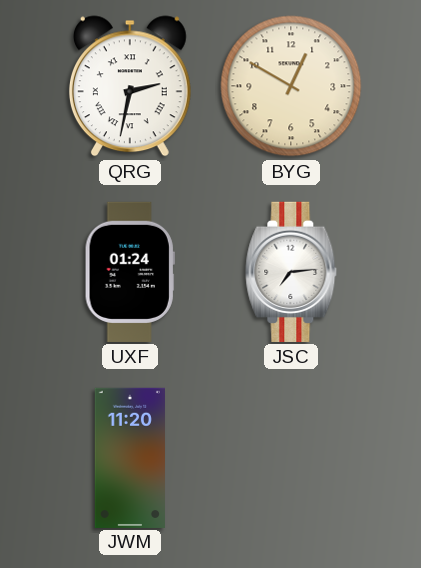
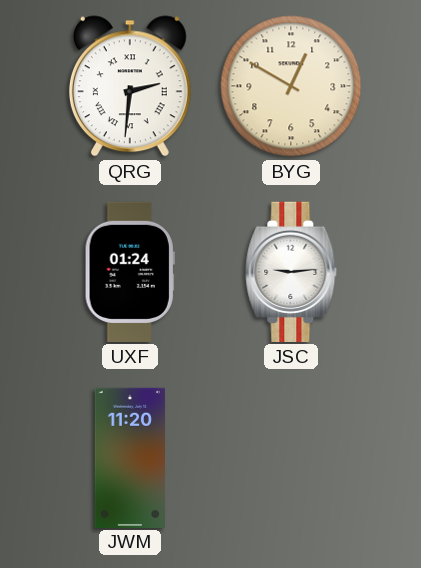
QRG: 2:32 -> 2:31 (130, 86)
JSC: 7:14 -> 9:14 (291, 272)
